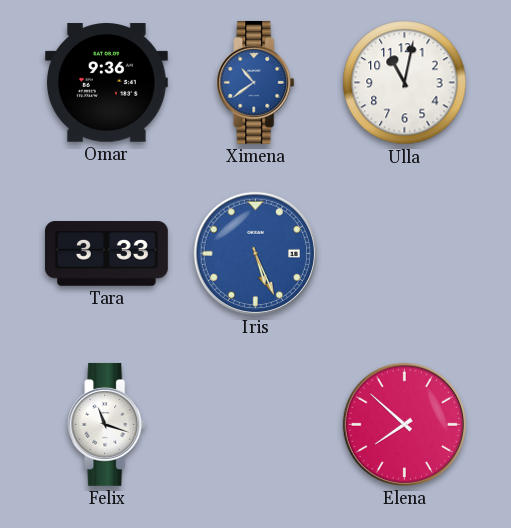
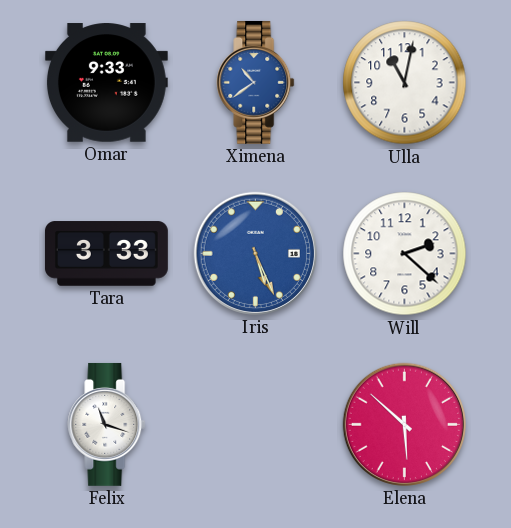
Omar: 9:36 -> 9:33 (106, 83)
Will: none -> 2:22 (405, 254)
Elena: 7:52 -> 5:52 (404, 424)
